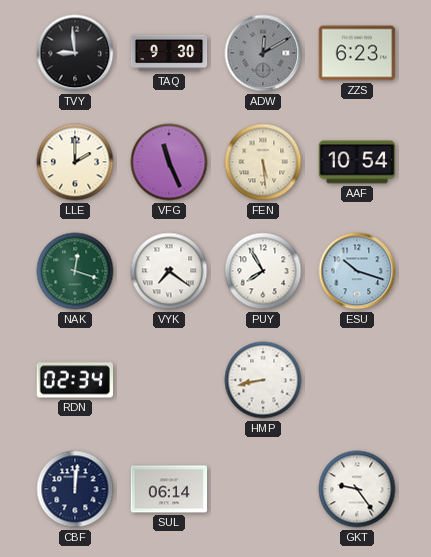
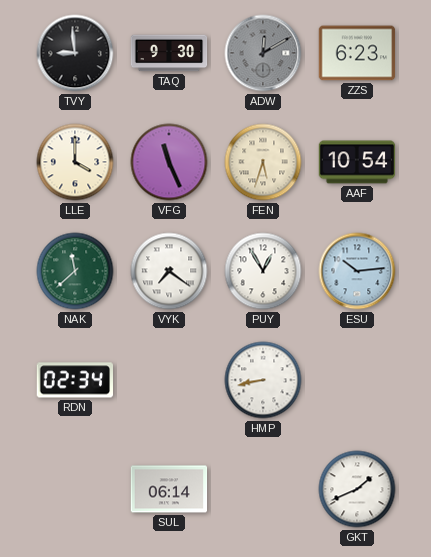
LLE: 2:00 -> 4:00 (75, 162)
FEN: 5:29 -> 5:33 (263, 162)
NAK: 12:18 -> 11:38 (75, 271)
PUY: 7:55 -> 12:55 (263, 271)
ESU: 10:18 -> 10:14 (357, 271)
CBF: 12:01 -> none (75, 489)
GKT: 9:24 -> 1:41 (357, 489)
